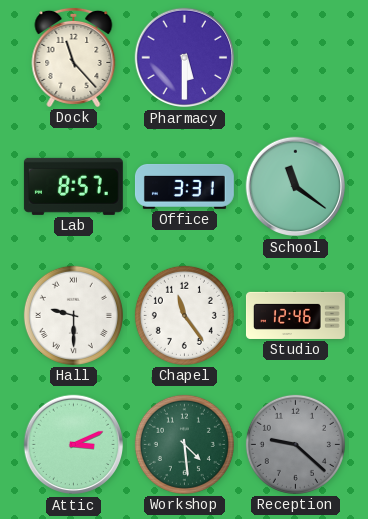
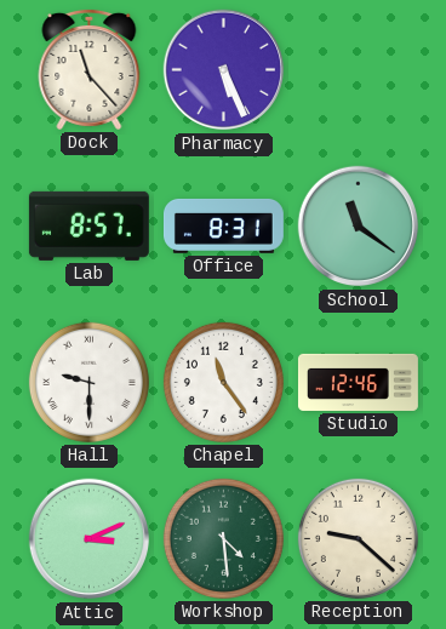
Pharmacy: 5:30 -> 5:26 (224, 70)
Office: 3:31 -> 8:31 (223, 225)
Reception dial: grey -> cream (358, 538)
